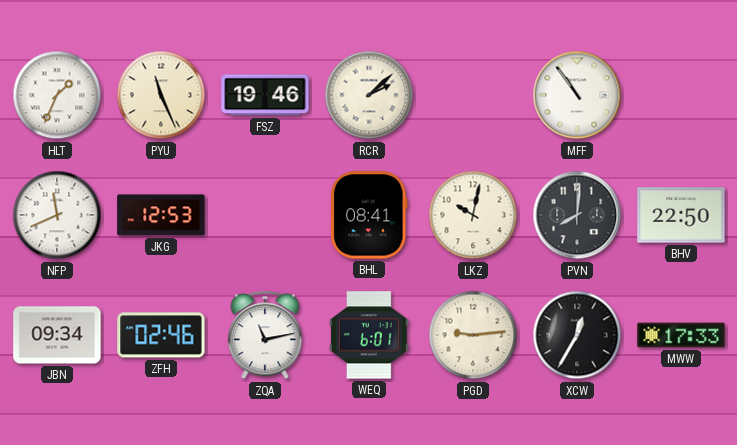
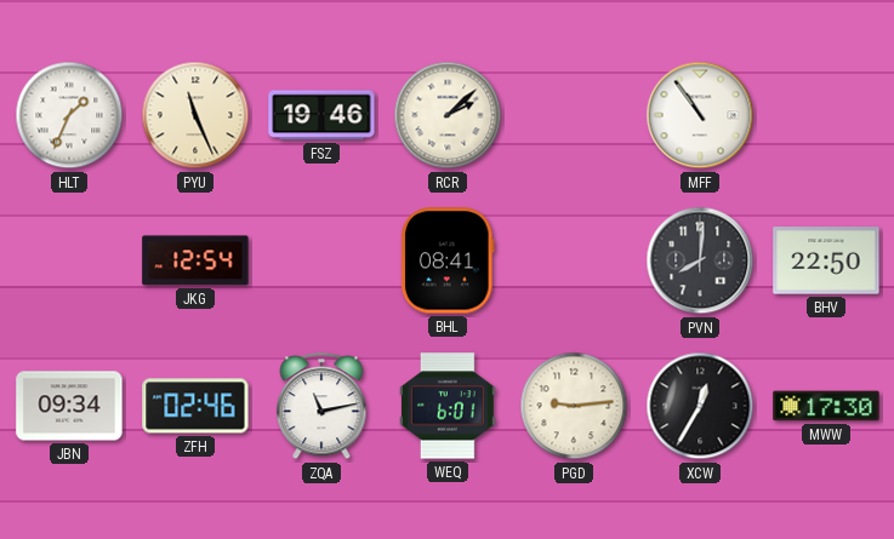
NFP: 11:41 -> none (57, 215)
JKG: 12:53 -> 12:54 (195, 260)
LKZ: 10:02 -> none (473, 215)
MWW: 17:33 -> 17:30 (826, 406)
